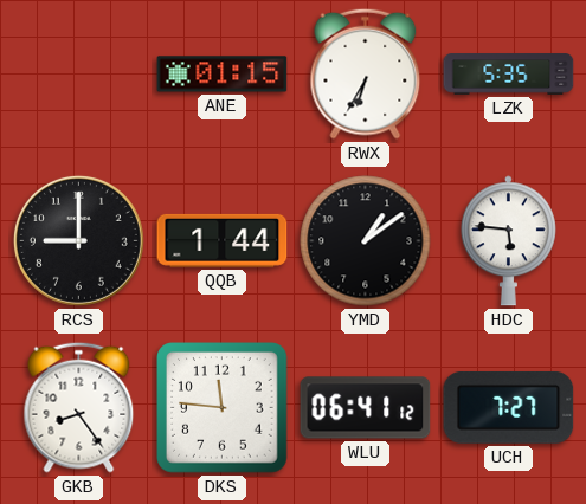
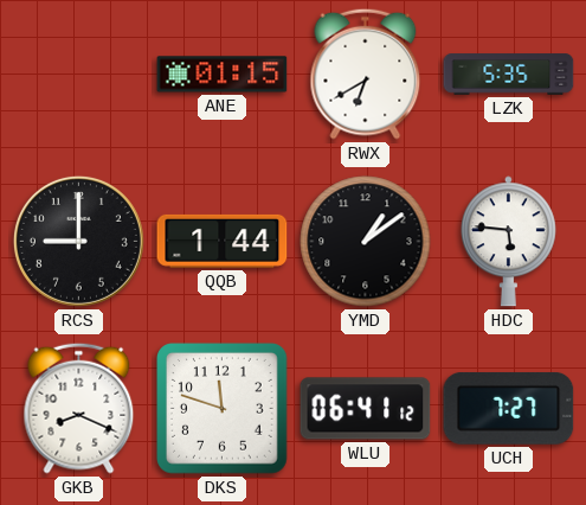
RWX: 6:35 -> 6:40 (366, 73)
GKB: 8:24 -> 8:19 (79, 408)
DKS: 11:46 -> 11:48 (223, 409)
